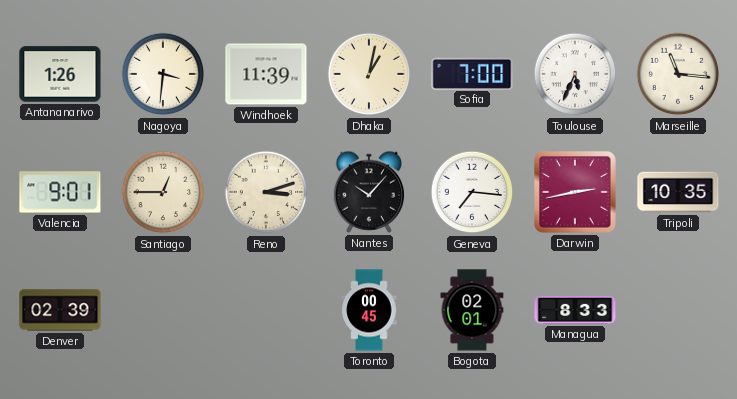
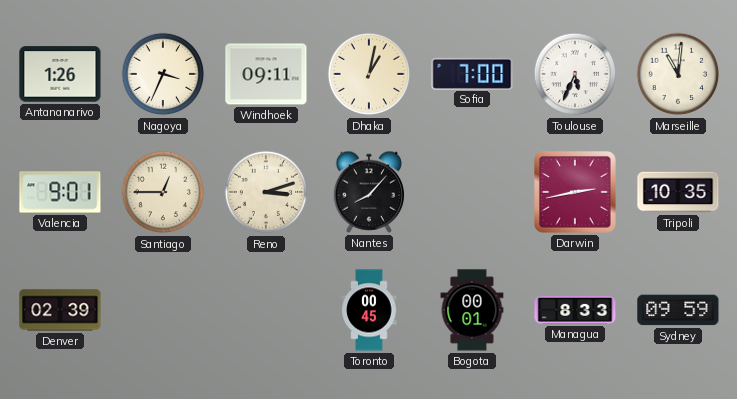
Nagoya: 3:31 -> 3:34 (163, 74)
Windhoek: 11:39 -> 09:11 (266, 74)
Marseille: 11:16 -> 11:01 (678, 74)
Nantes: 10:07 -> 8:07 (368, 192)
Geneva: 7:16 -> none (472, 192)
Bogota: 02:01 -> 00:01 (472, 310)
Sydney: none -> 09:59 (678, 310)
